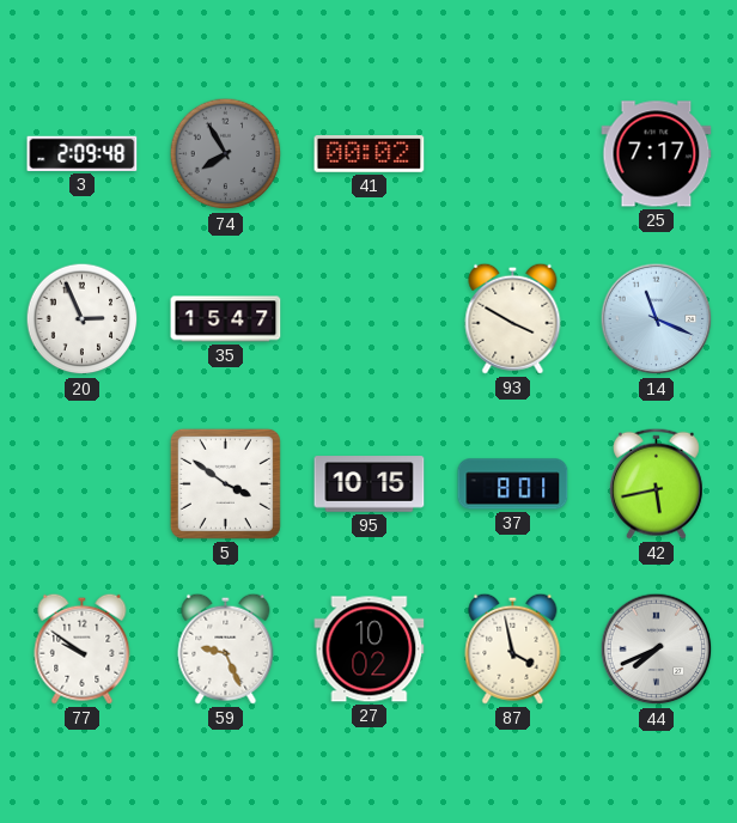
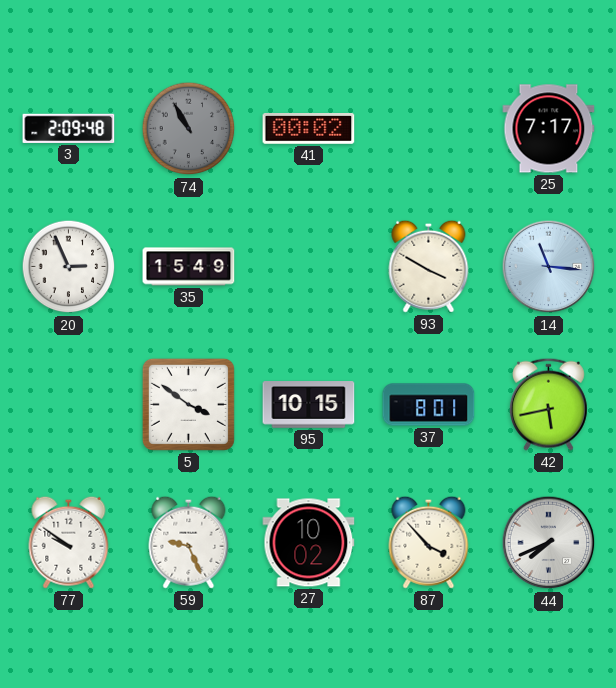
74: 7:55 -> 10:55 (189, 129)
35: 15:47 -> 15:49 (189, 267)
14: 11:19 -> 11:16 (549, 267)
87: 3:58 -> 3:53 (429, 542)
